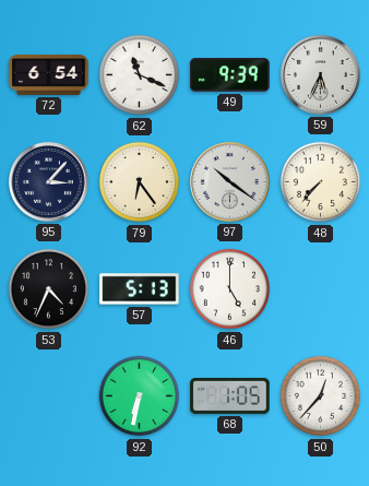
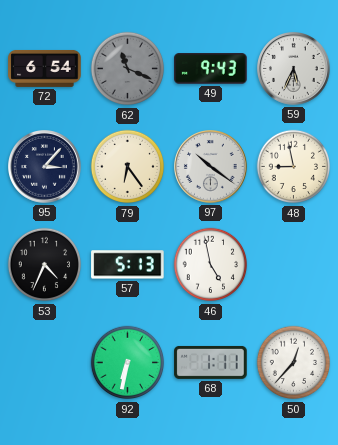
62 dial: white -> grey (128, 69)
49: 9:39 -> 9:43 (211, 69)
48: 7:37 -> 8:58 (294, 167)
46: 5:00 -> 4:58 (211, 265)
68: 1:05 -> 1:11 (211, 362)
